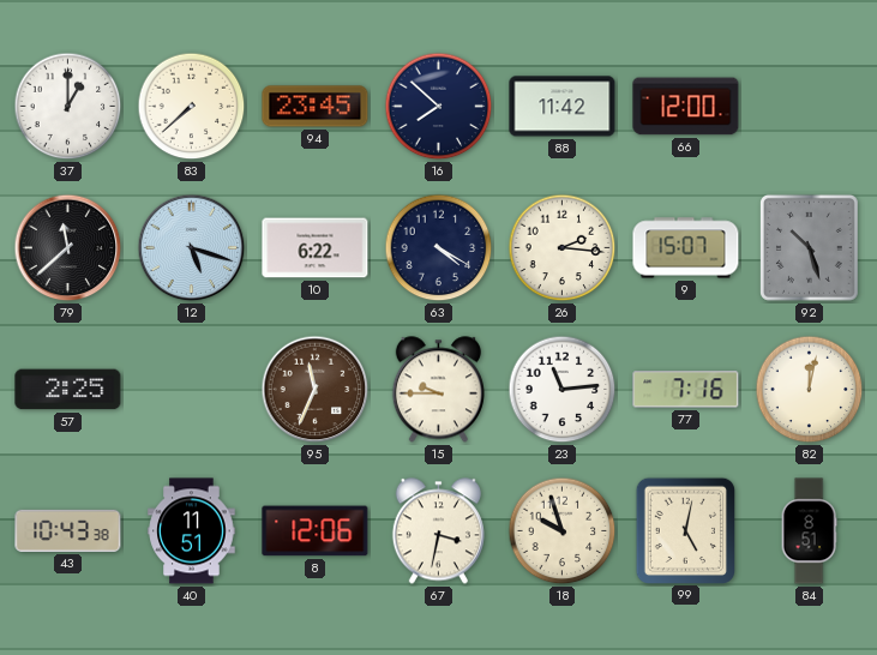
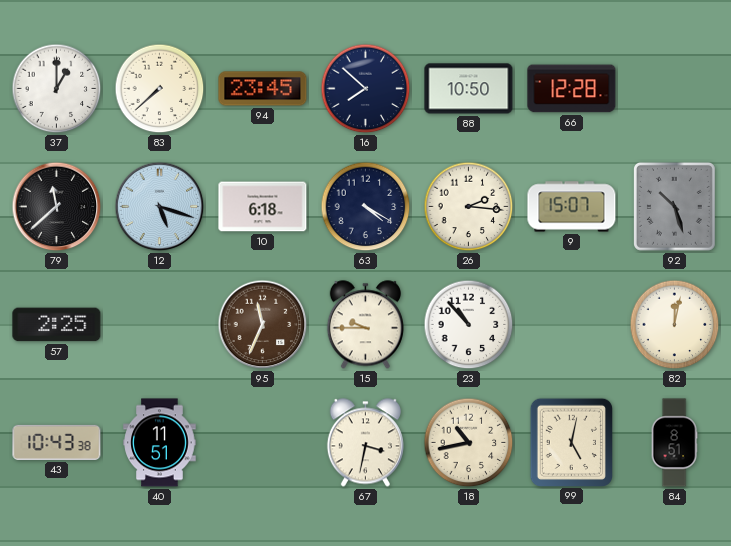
88: 11:42 -> 10:50 (469, 89)
66: 12:00 -> 12:28 (572, 89)
10: 6:22 -> 6:18 (263, 207)
23: 11:14 -> 10:53 (469, 325)
77: 7:16 -> none (686, 390)
8: 12:06 -> none (316, 531)
18: 9:57 -> 10:43 (469, 443)
